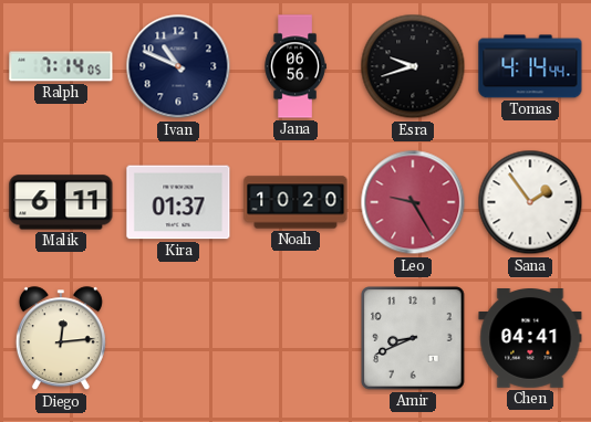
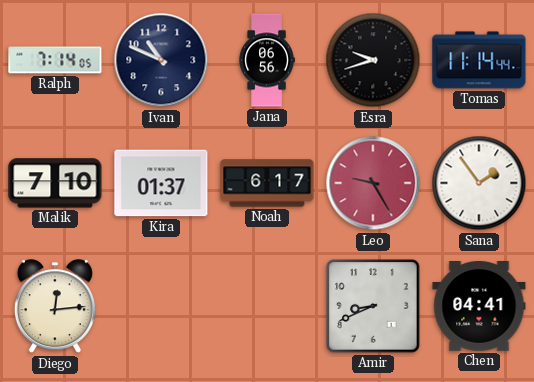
Tomas: 4:14 -> 11:14 (479, 60)
Malik: 6:11 -> 7:10 (55, 183)
Noah: 10:20 -> 6:17 (267, 183)
